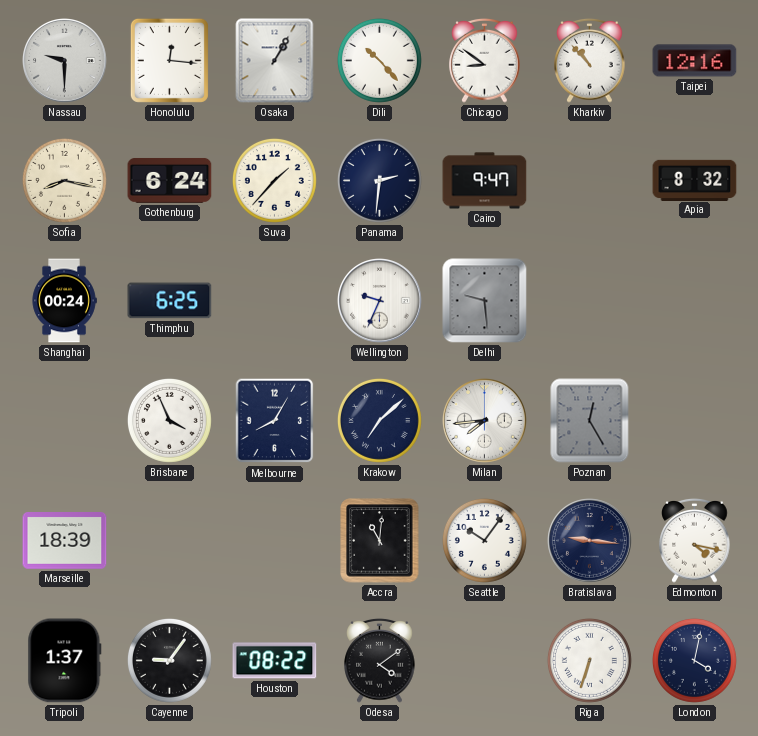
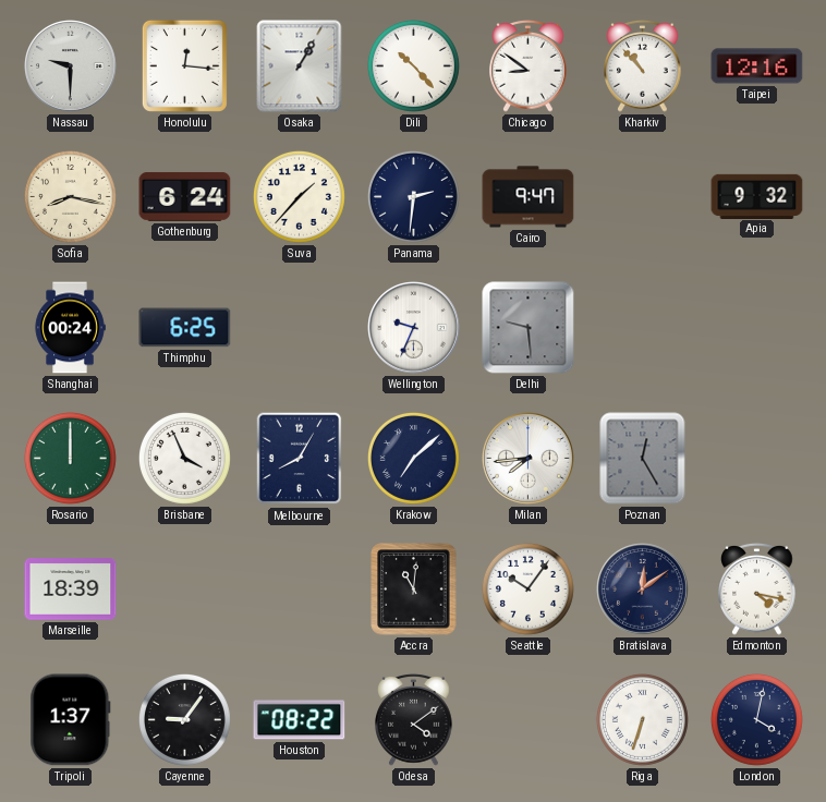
Apia: 8:32 -> 9:32 (757, 196)
Rosario: none -> 12:00 (70, 458)
Bratislava: 9:16 -> 12:09 (643, 590)
